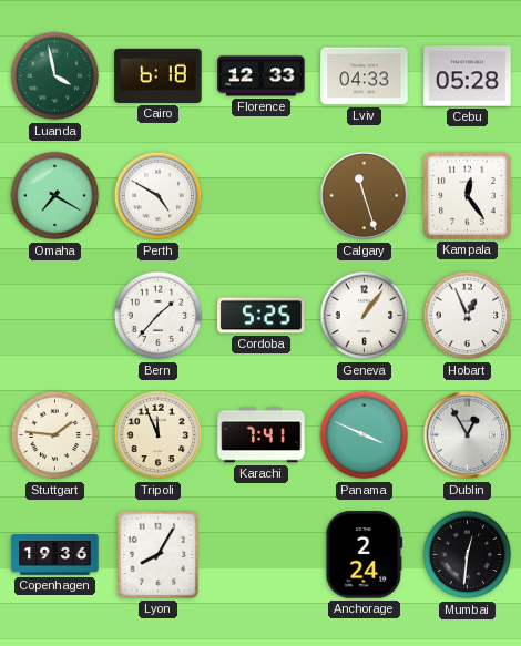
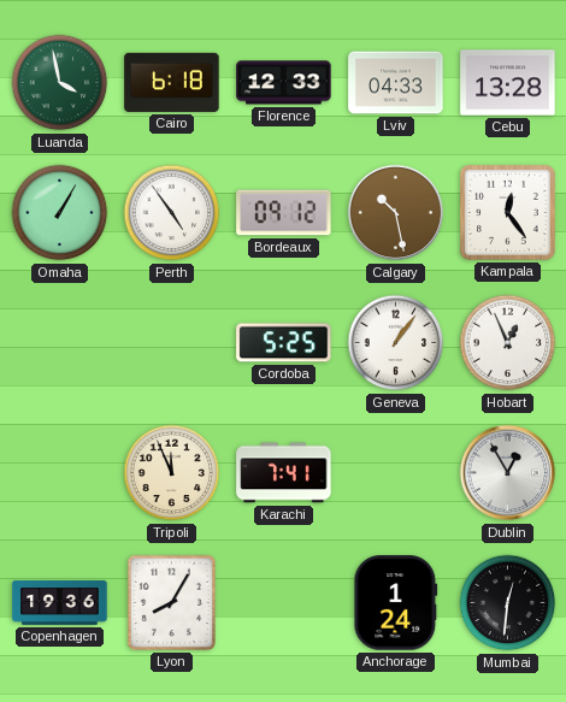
Cebu: 05:28 -> 13:28 (508, 83)
Omaha: 7:20 -> 1:05 (60, 213)
Perth: 4:50 -> 4:54 (172, 213)
Bordeaux: none -> 09:12 (284, 213)
Calgary: 11:27 -> 10:28 (396, 213)
Bern: 1:37 -> none (159, 316)
Stuttgart: 1:46 -> none (55, 435)
Panama: 3:49 -> none (365, 435)
Anchorage: 2:24 -> 1:24 (396, 603)
